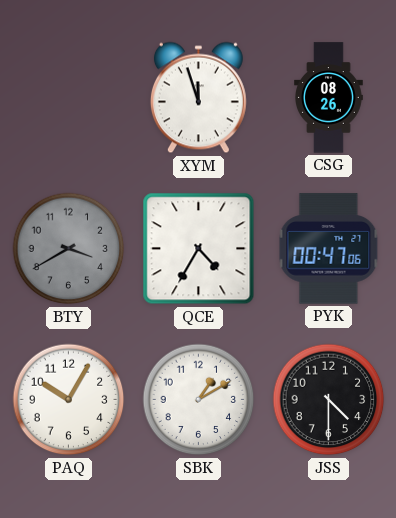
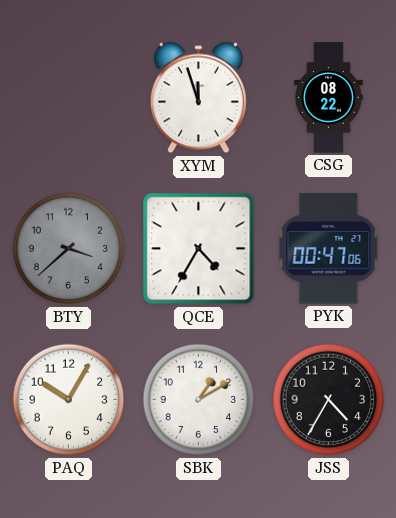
CSG: 08:26 -> 08:22 (329, 98)
BTY: 3:40 -> 3:38 (69, 249)
JSS: 4:30 -> 4:35 (329, 400)
